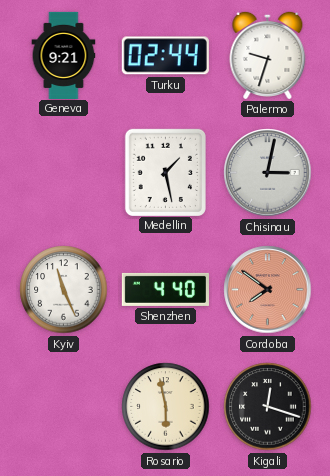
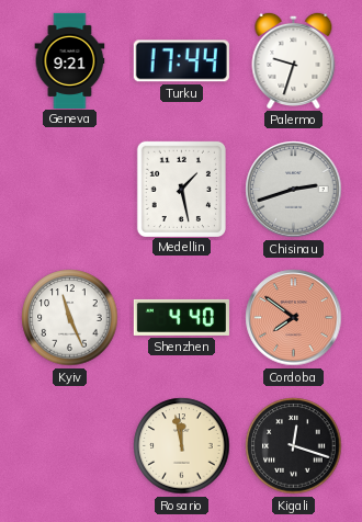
Turku: 02:44 -> 17:44 (181, 61)
Chisinau: 3:02 -> 2:42 (294, 190)
Rosario: 5:58 -> 11:58 (182, 446)
